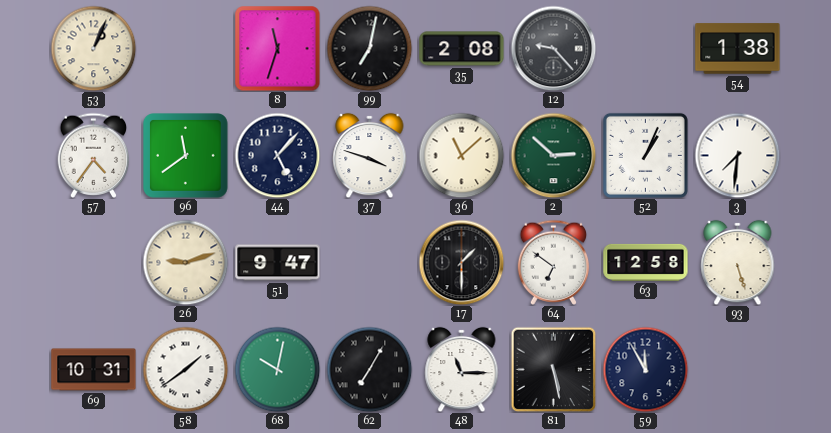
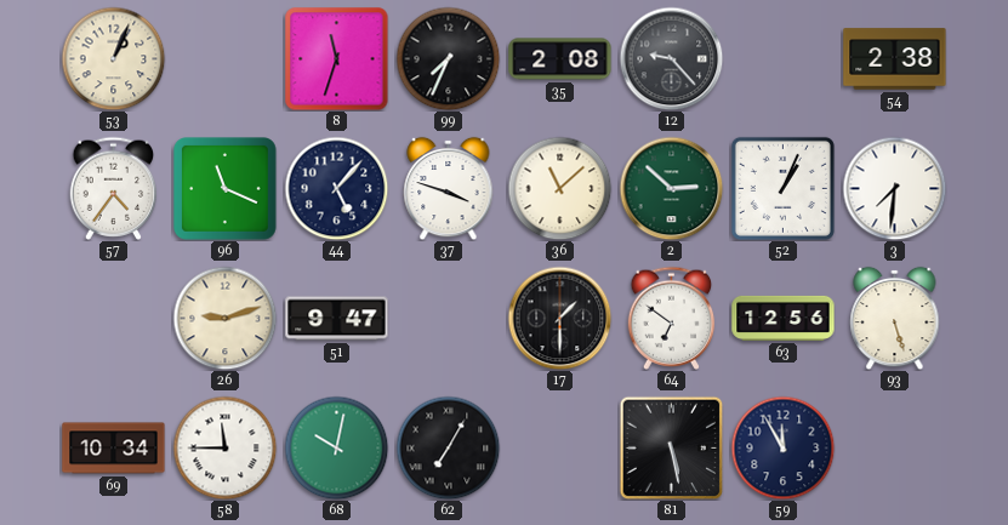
99: 7:02 -> 7:34 (448, 58)
54: 1:38 -> 2:38 (895, 59)
96: 11:39 -> 11:19 (226, 189)
63: 12:58 -> 12:56 (784, 318)
69: 10:31 -> 10:34 (114, 449)
58: 1:39 -> 11:45 (224, 447)
48: 11:15 -> none (462, 369)
